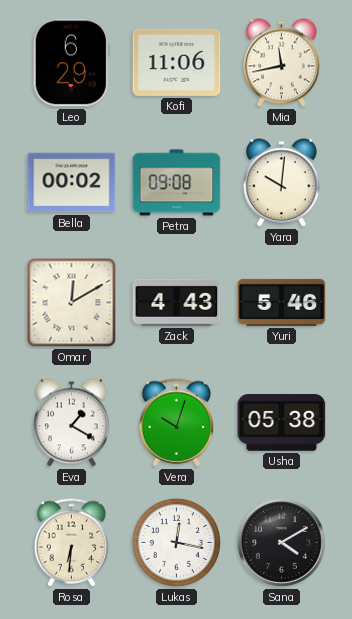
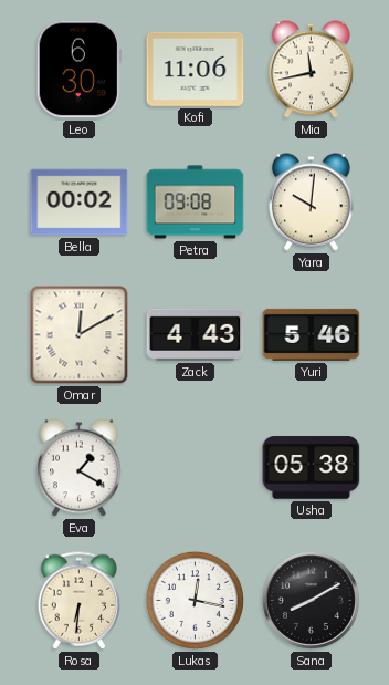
Leo: 6:29 -> 6:30 (78, 70)
Vera: 10:03 -> none (177, 423)
Sana: 4:10 -> 8:10 (311, 600)
